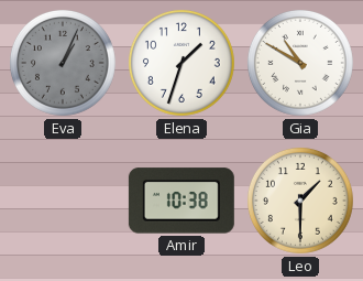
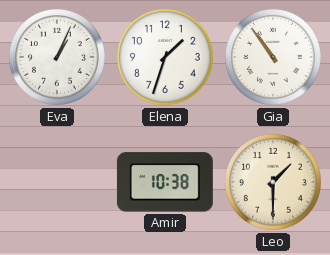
Eva dial: grey -> white (57, 57)
Gia: 10:50 -> 10:54 (273, 57)
